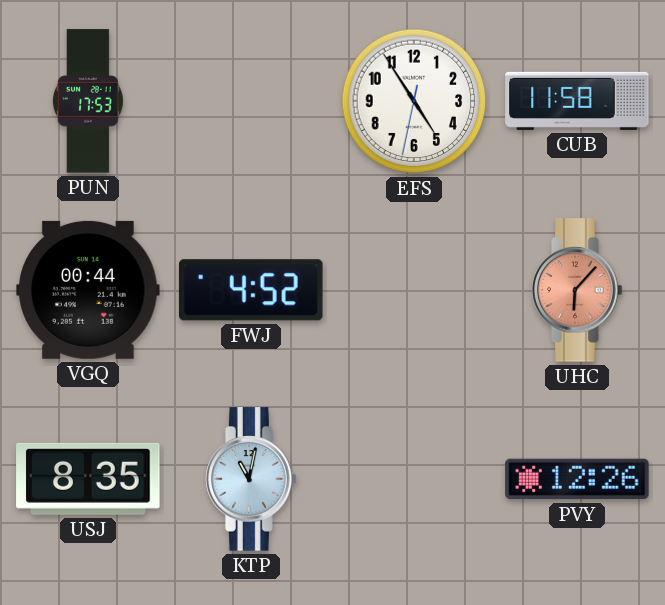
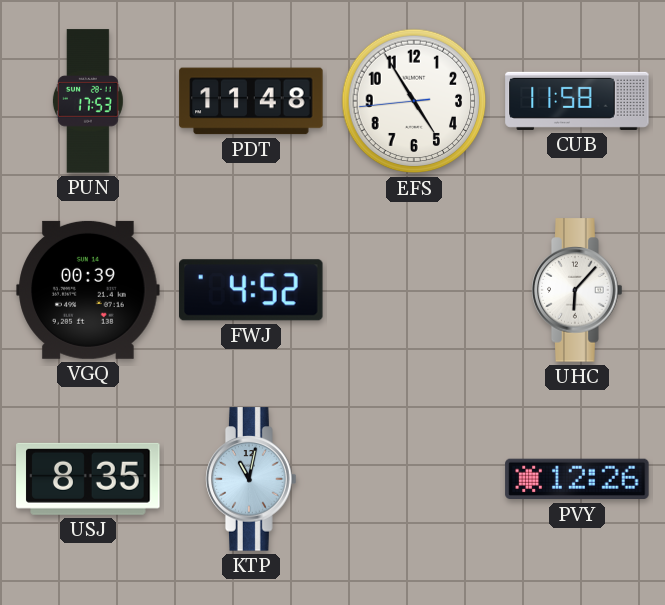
PDT: none -> 11:48 (251, 101)
EFS: 4:54:32 -> 4:54:44 (414, 101)
VGQ: 00:44 -> 00:39 (88, 290)
UHC dial: salmon -> white (577, 290)
